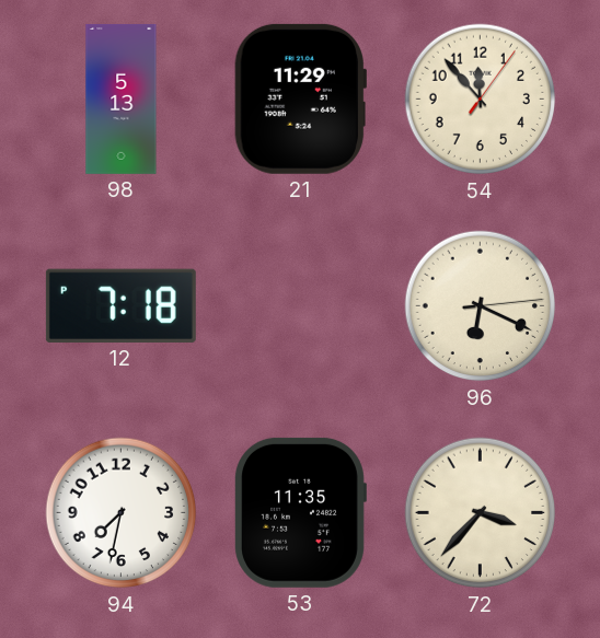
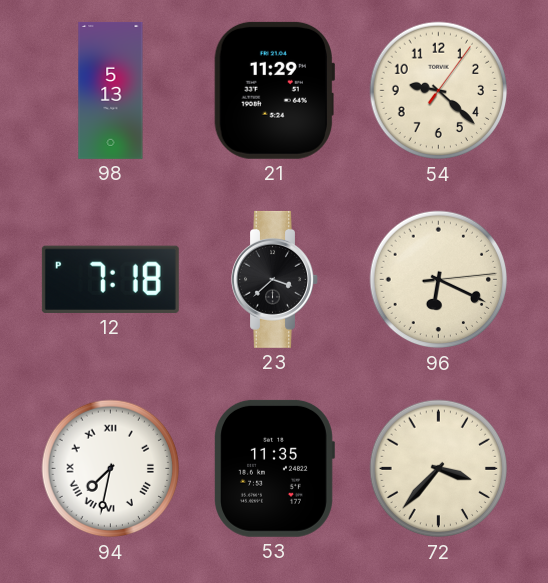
54: 11:53 -> 9:22 (439, 91)
23: none -> 3:38 (275, 279)
94 numerals: Arabic -> Roman (111, 469)
